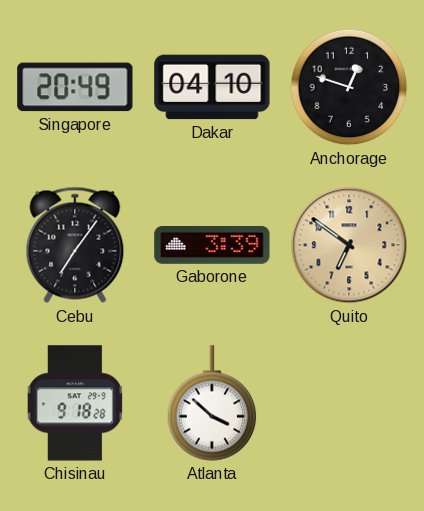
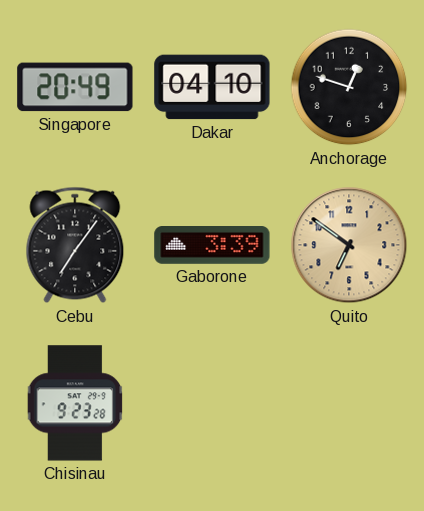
Chisinau: 9:18 -> 9:23 (75, 403)
Atlanta: 3:52 -> none (212, 403)
